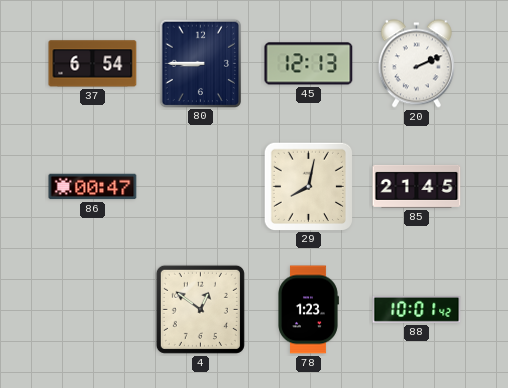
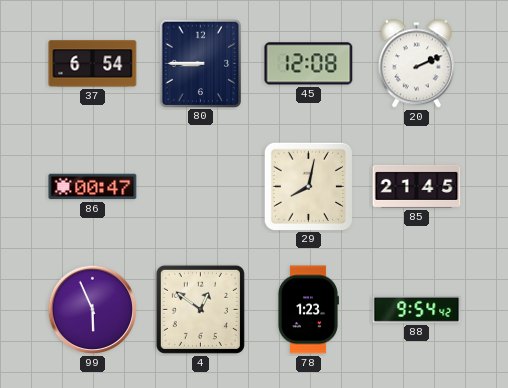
45: 12:13 -> 12:08 (309, 64)
99: none -> 5:56 (93, 310)
88: 10:01 -> 9:54 (417, 309)
